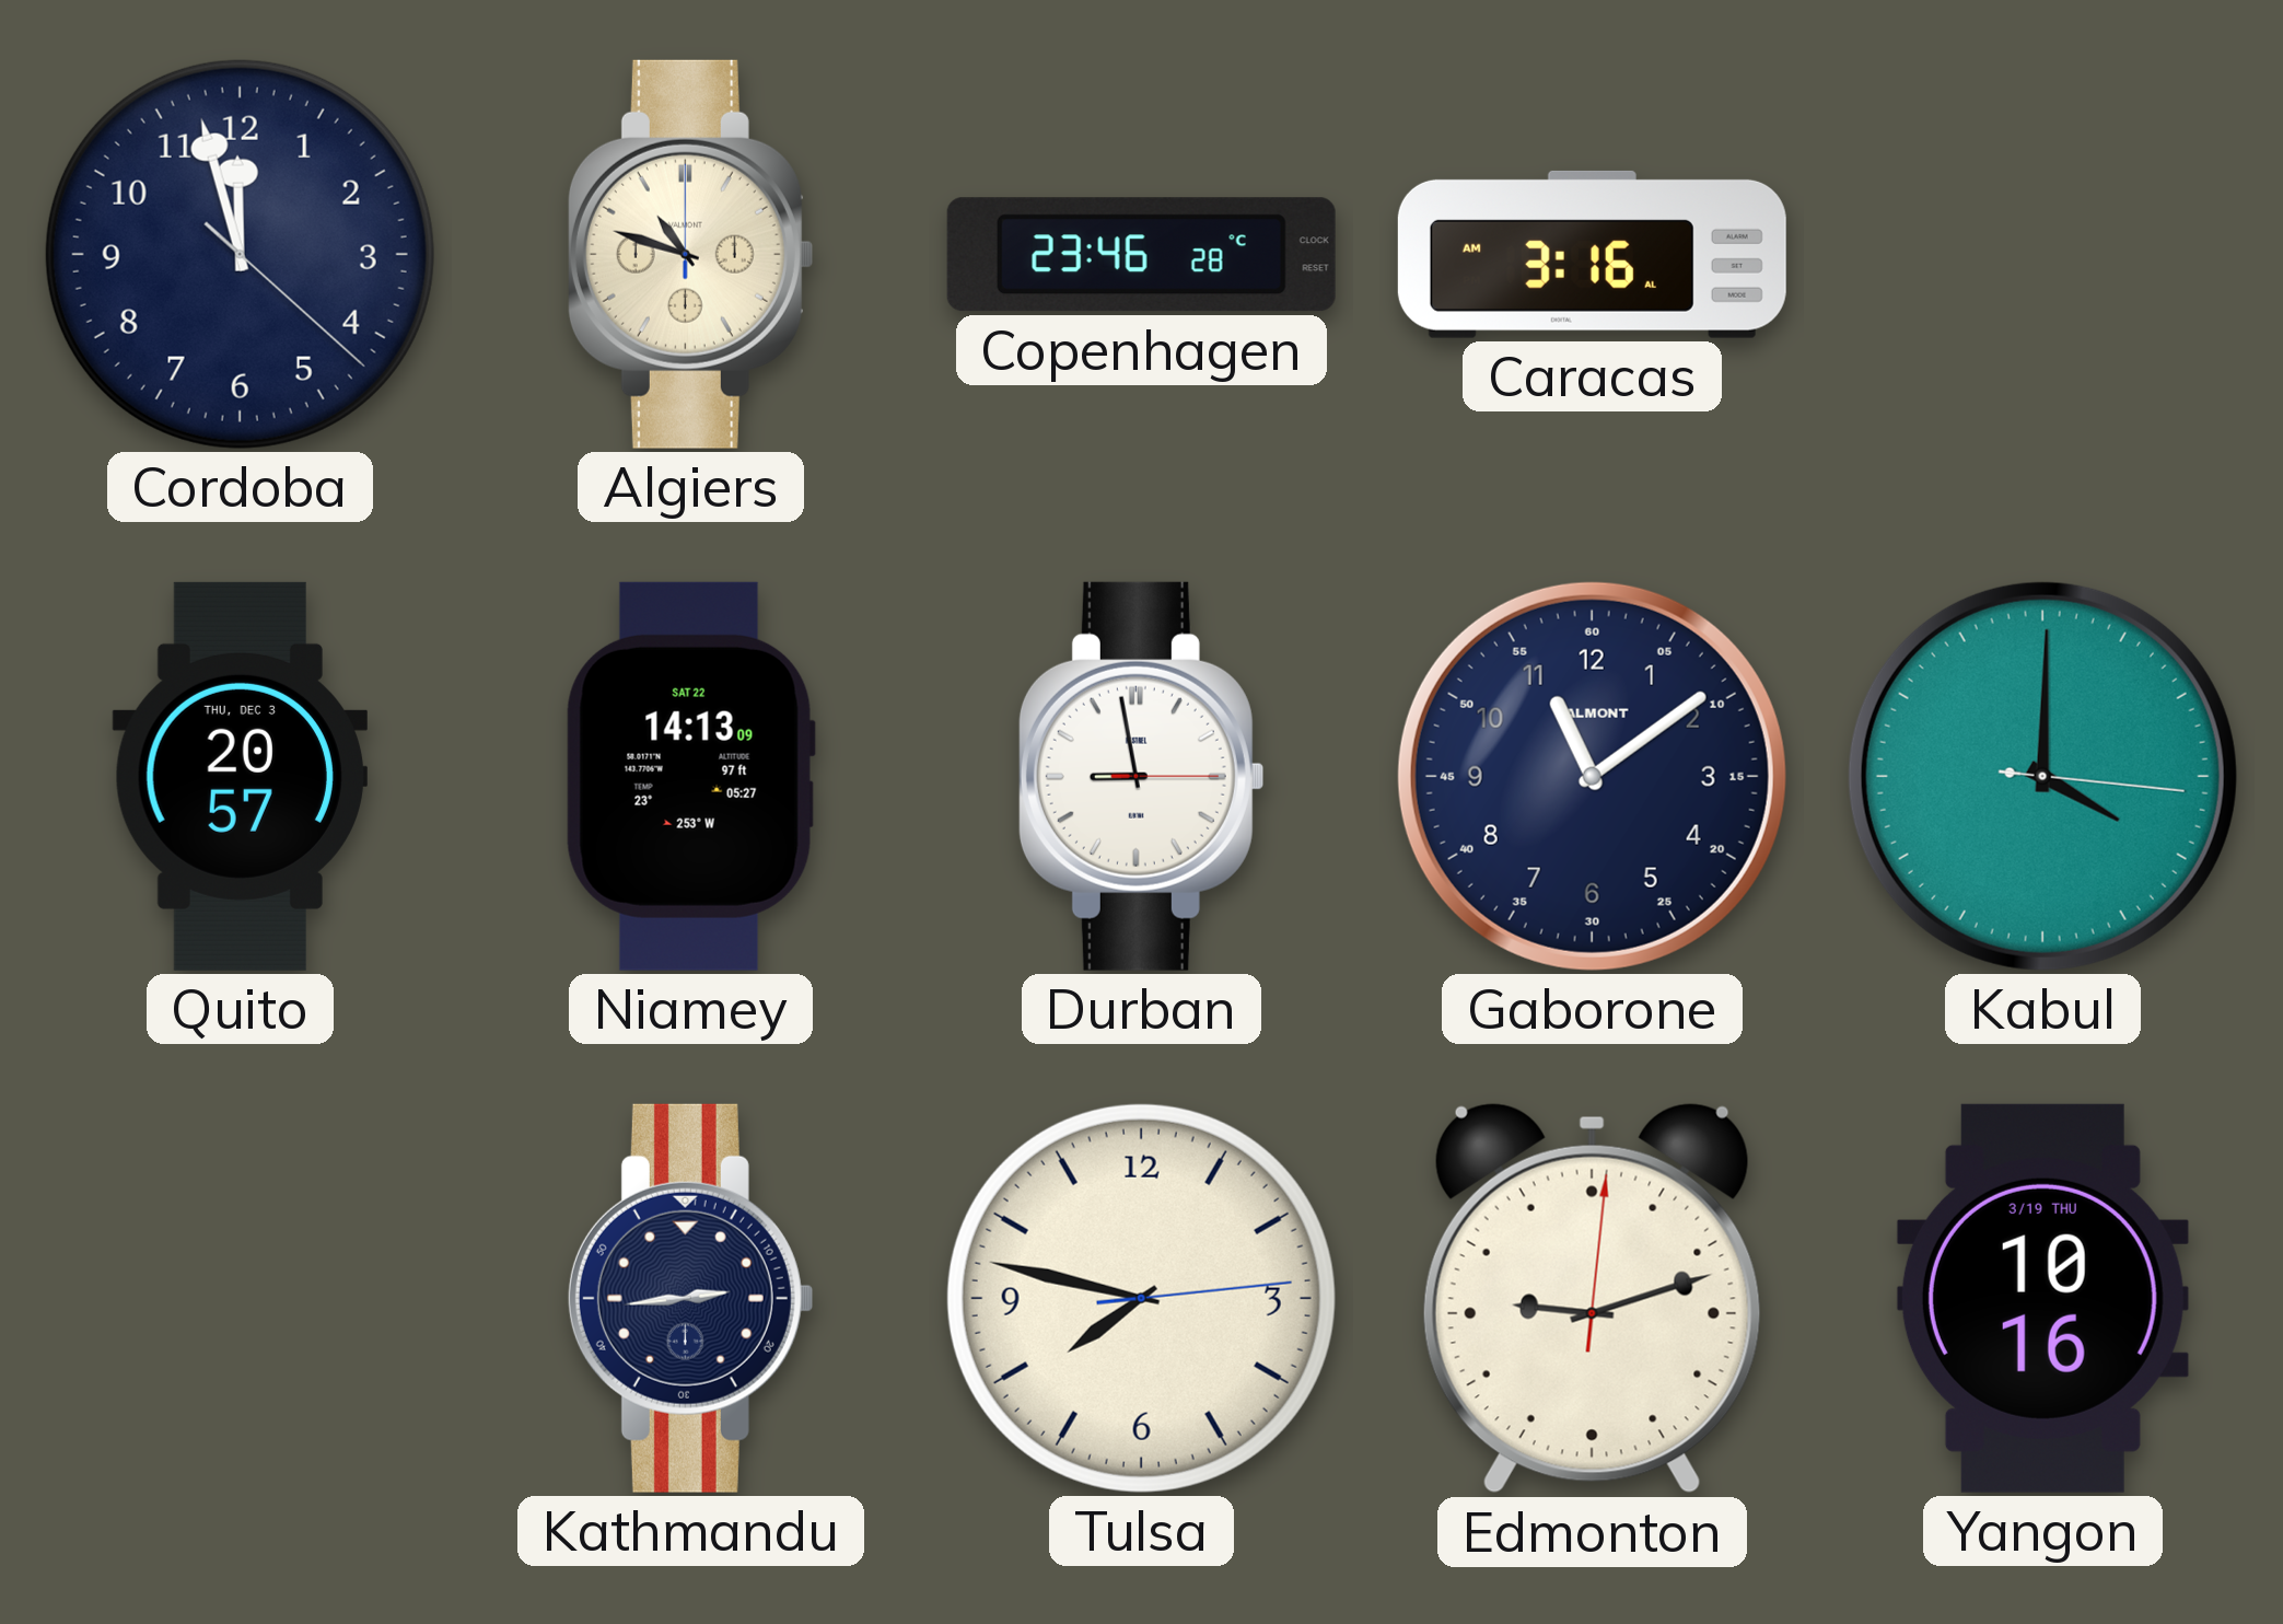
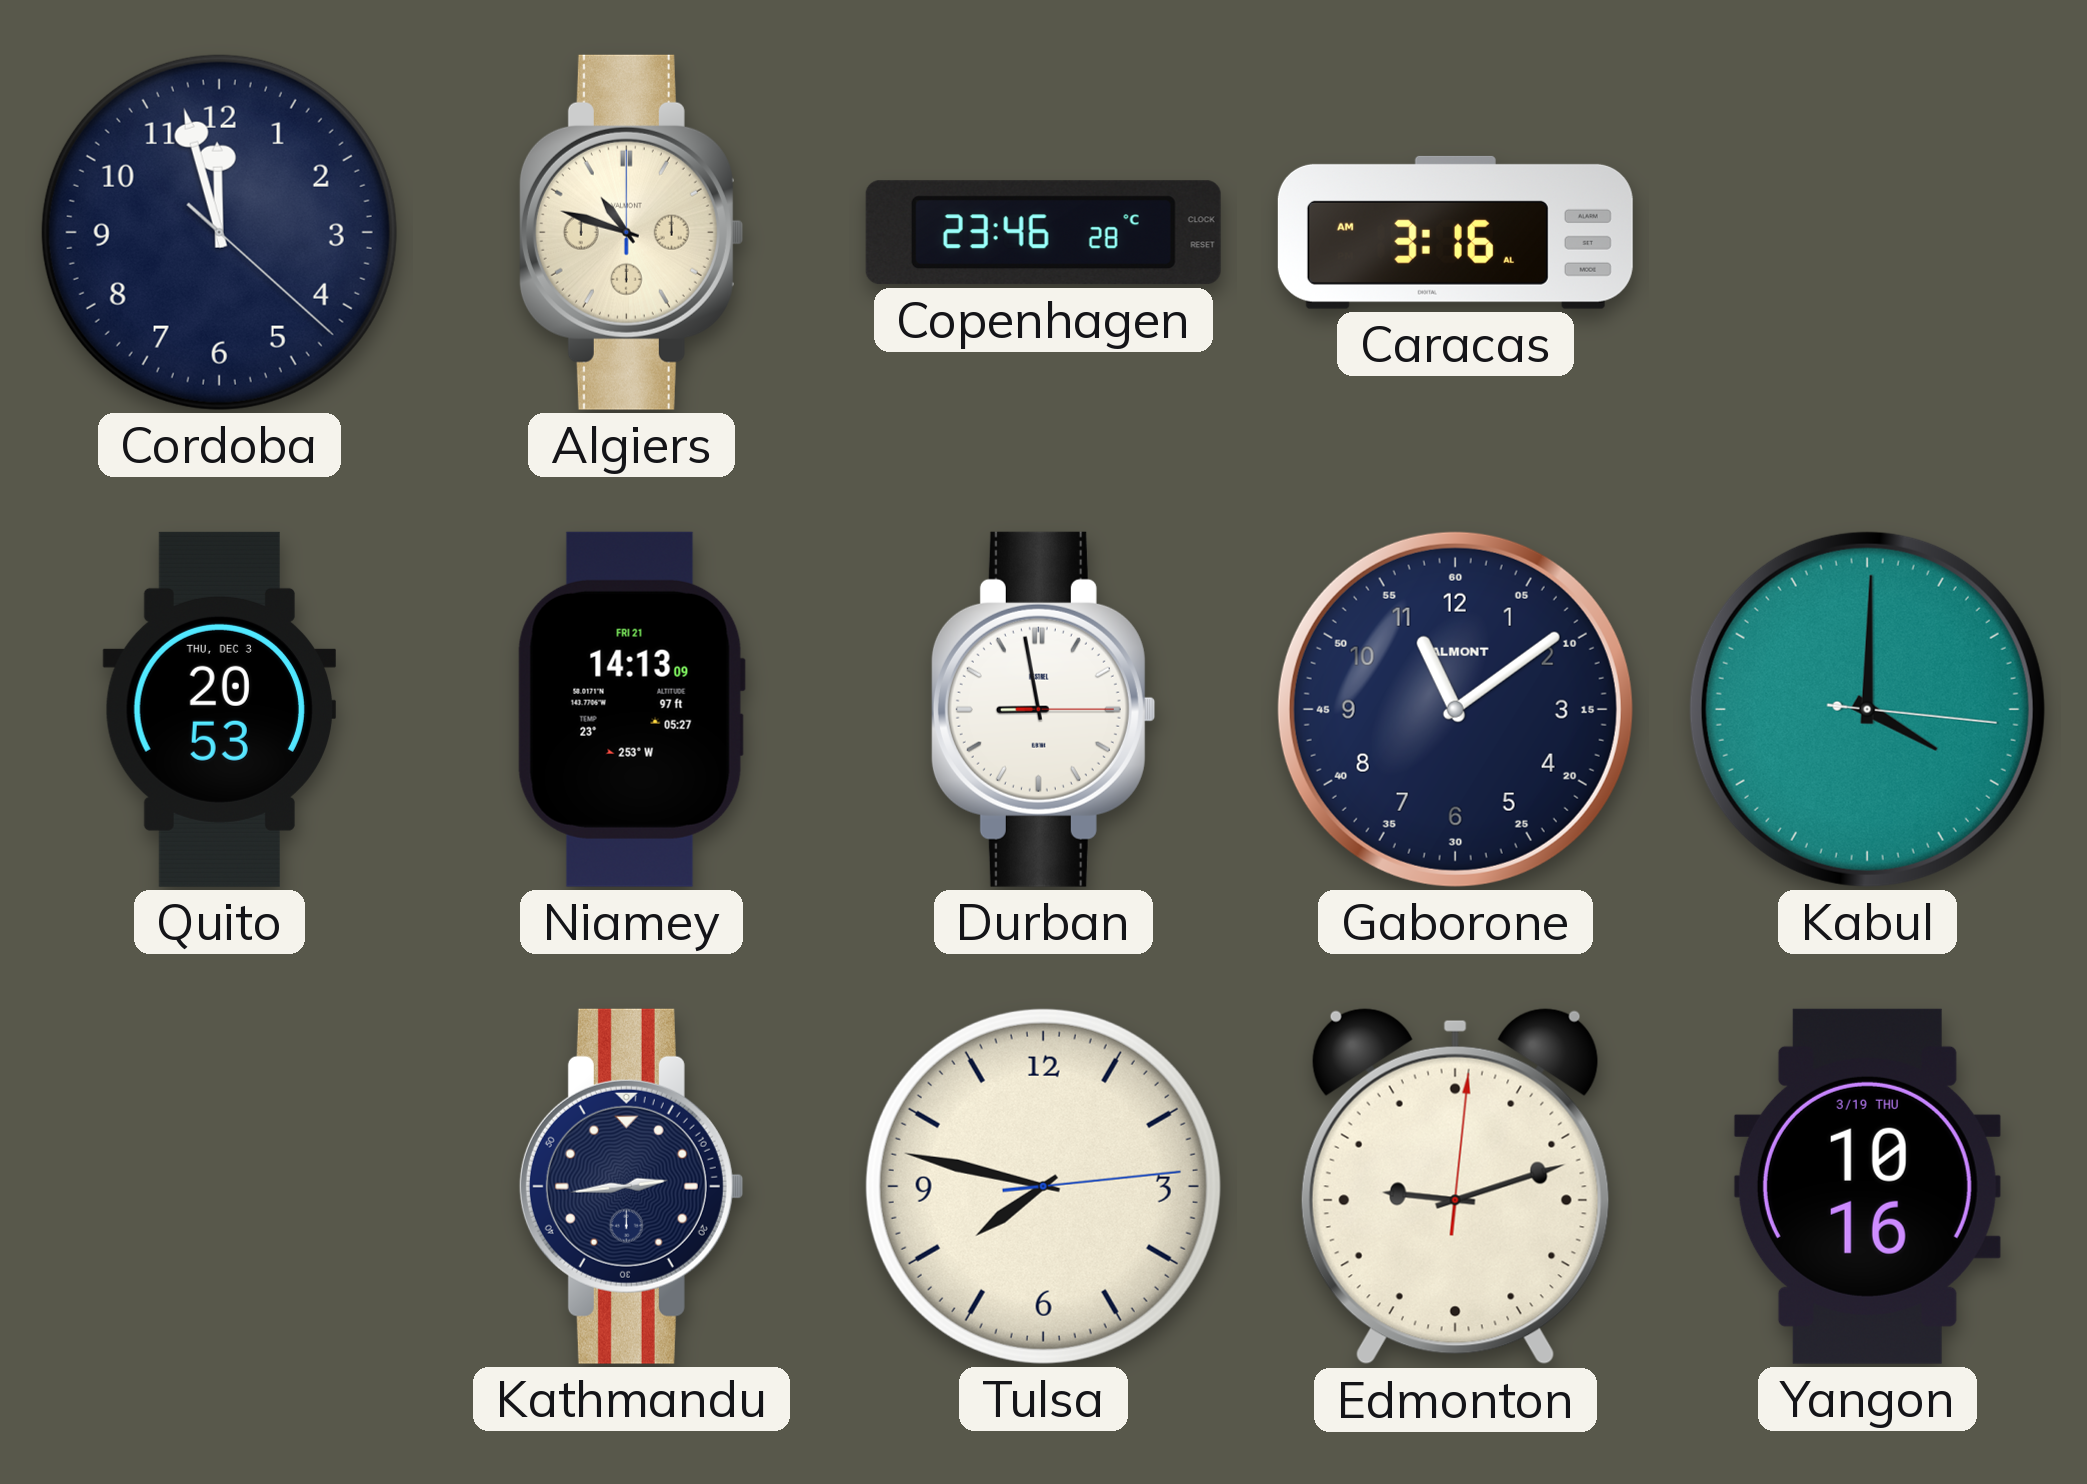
Quito: 20:57 -> 20:53 (219, 709)
Niamey date: SAT 22 -> FRI 21 (631, 709)
